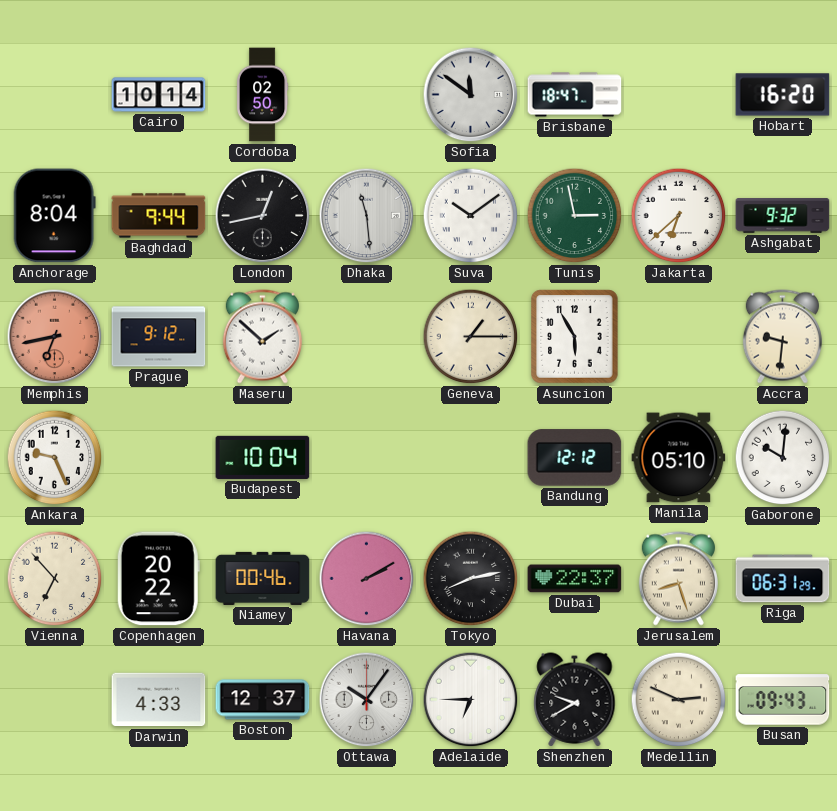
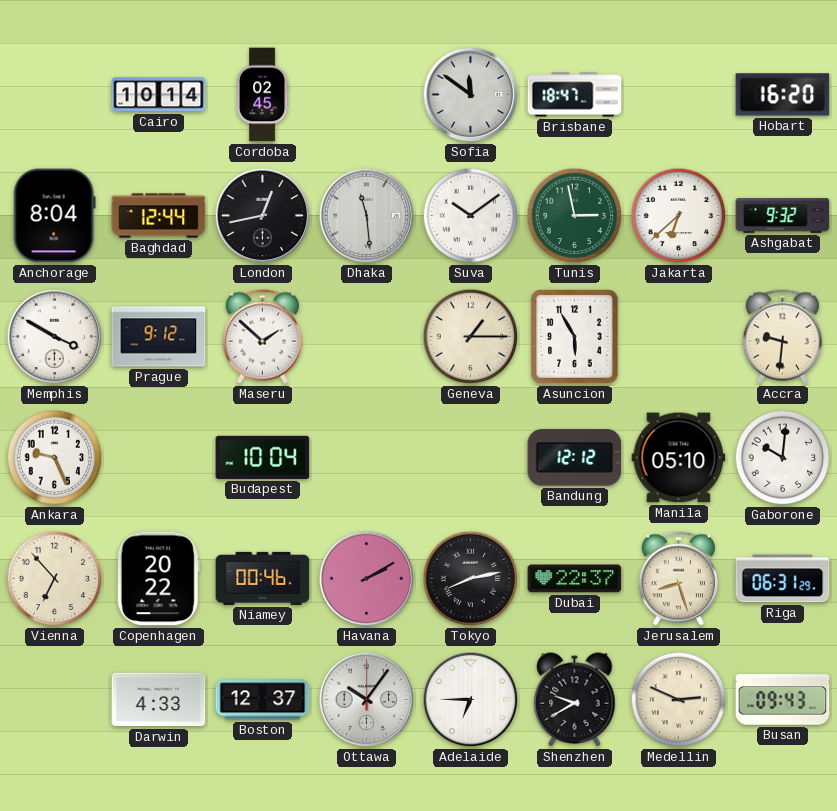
Cordoba: 02:50 -> 02:45 (262, 95)
Baghdad: 9:44 -> 12:44 (159, 216)
Memphis: 6:43 -> 3:50 (55, 337)
Memphis dial: salmon -> white (55, 337)
